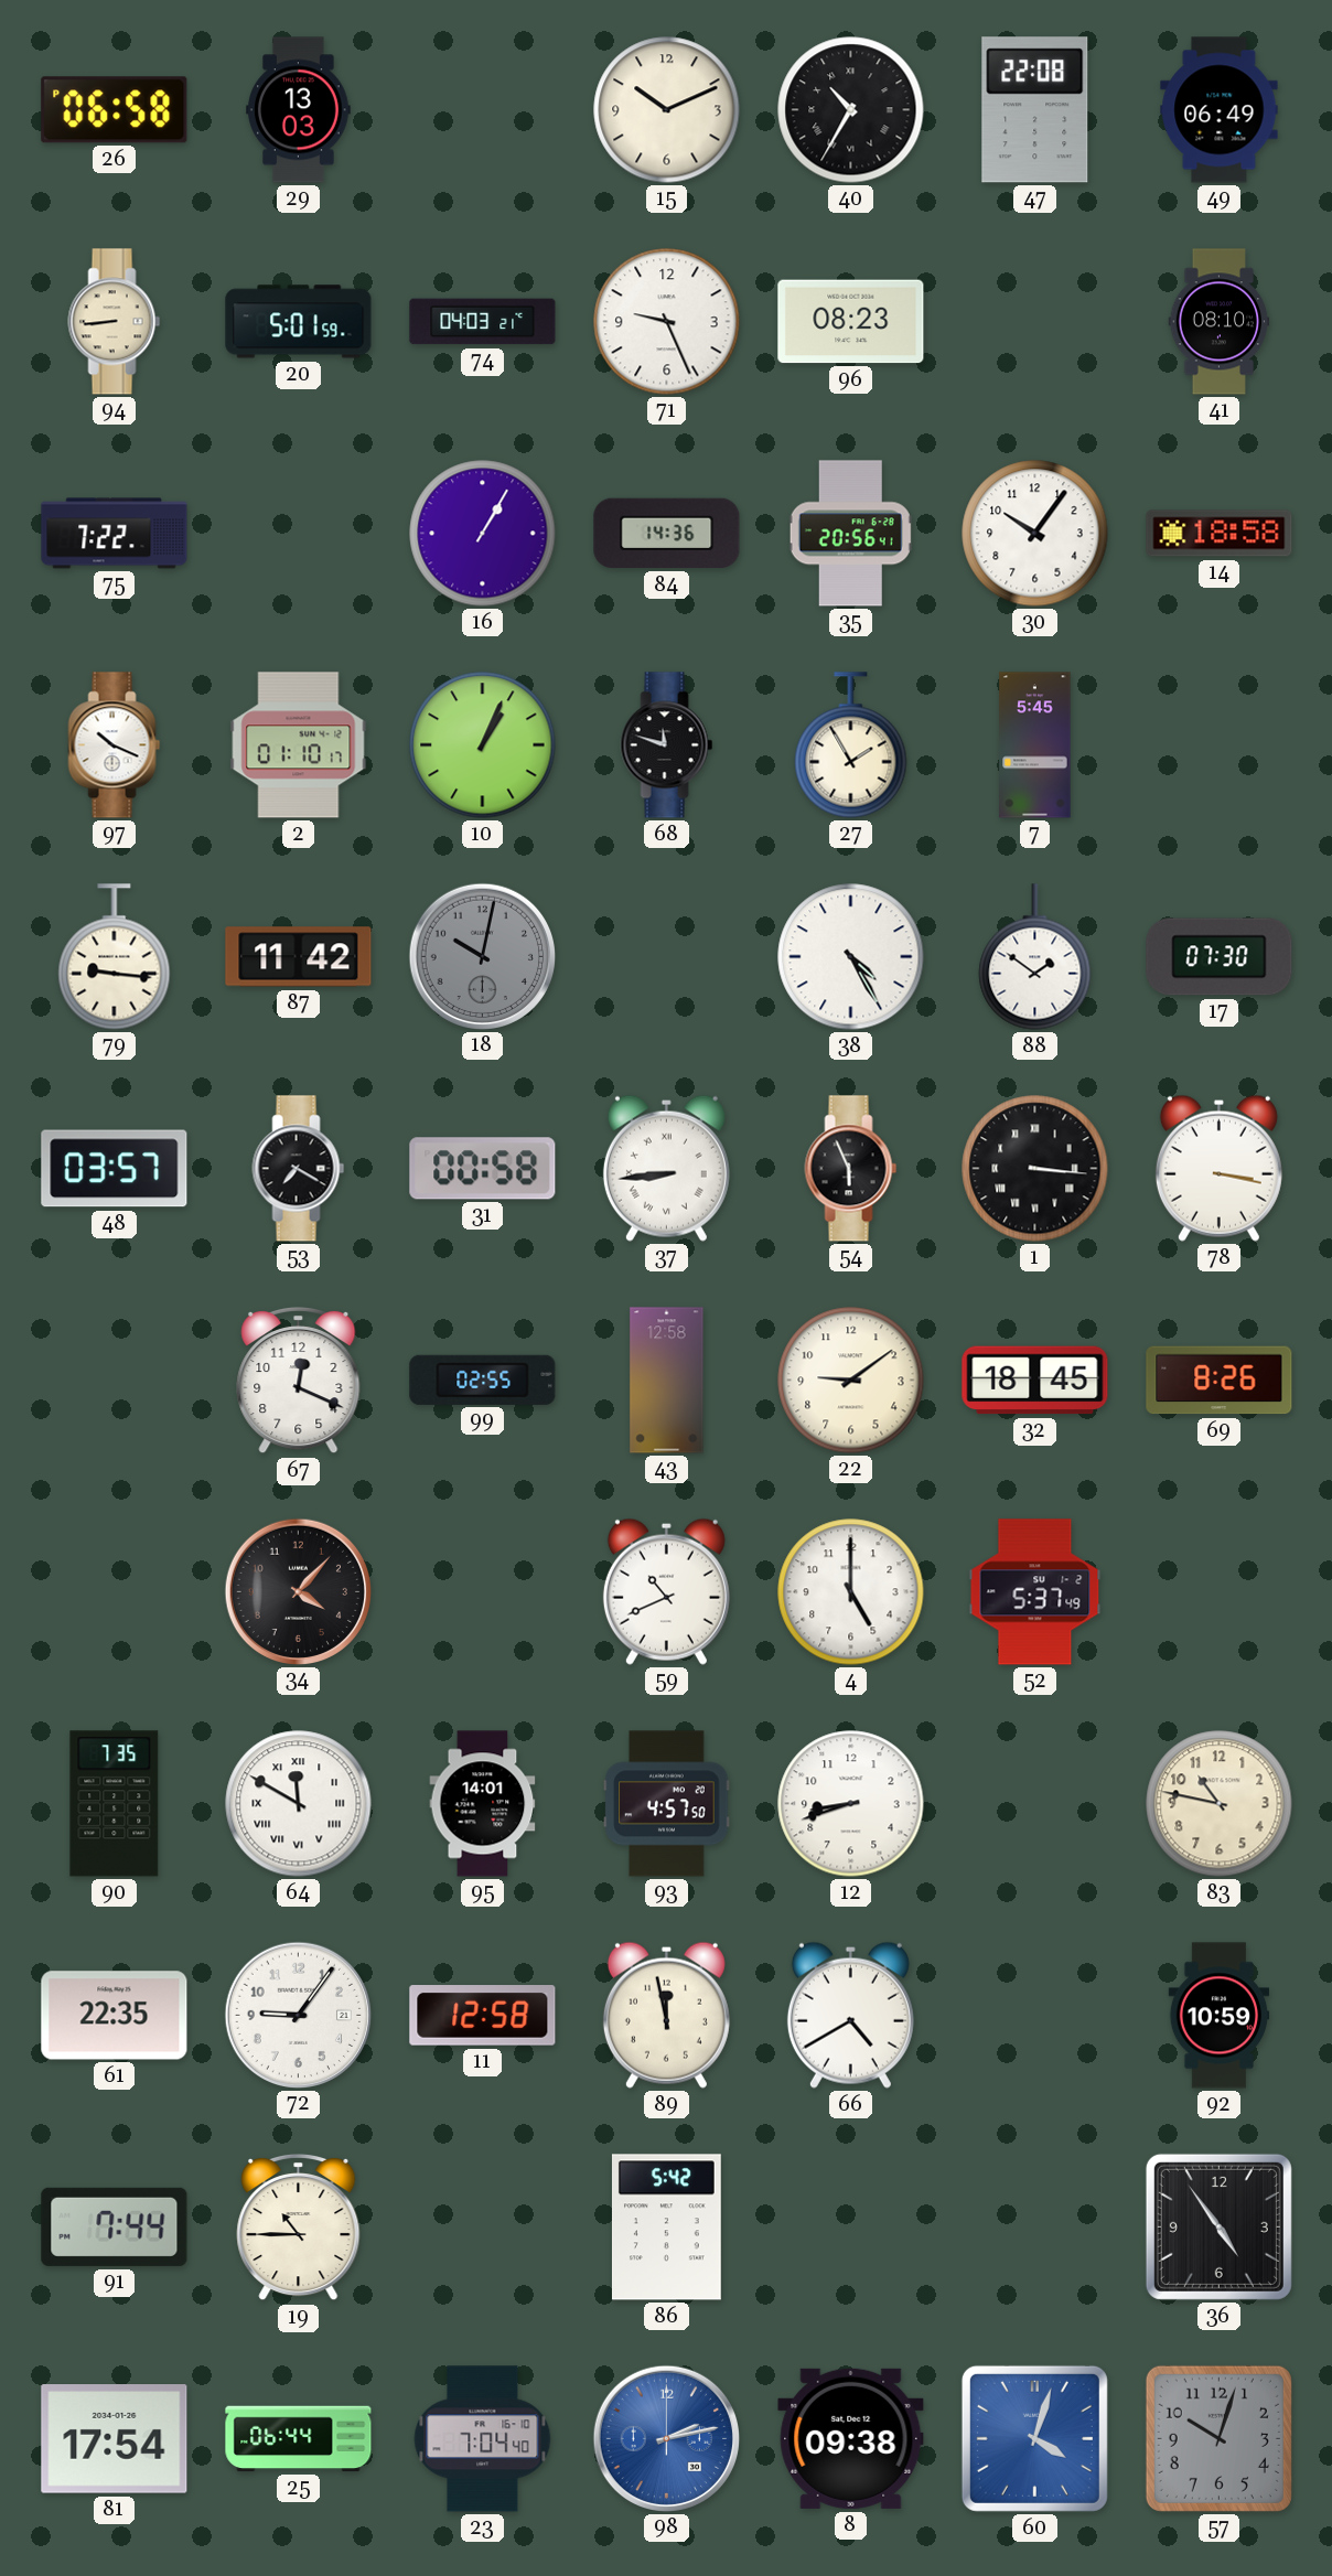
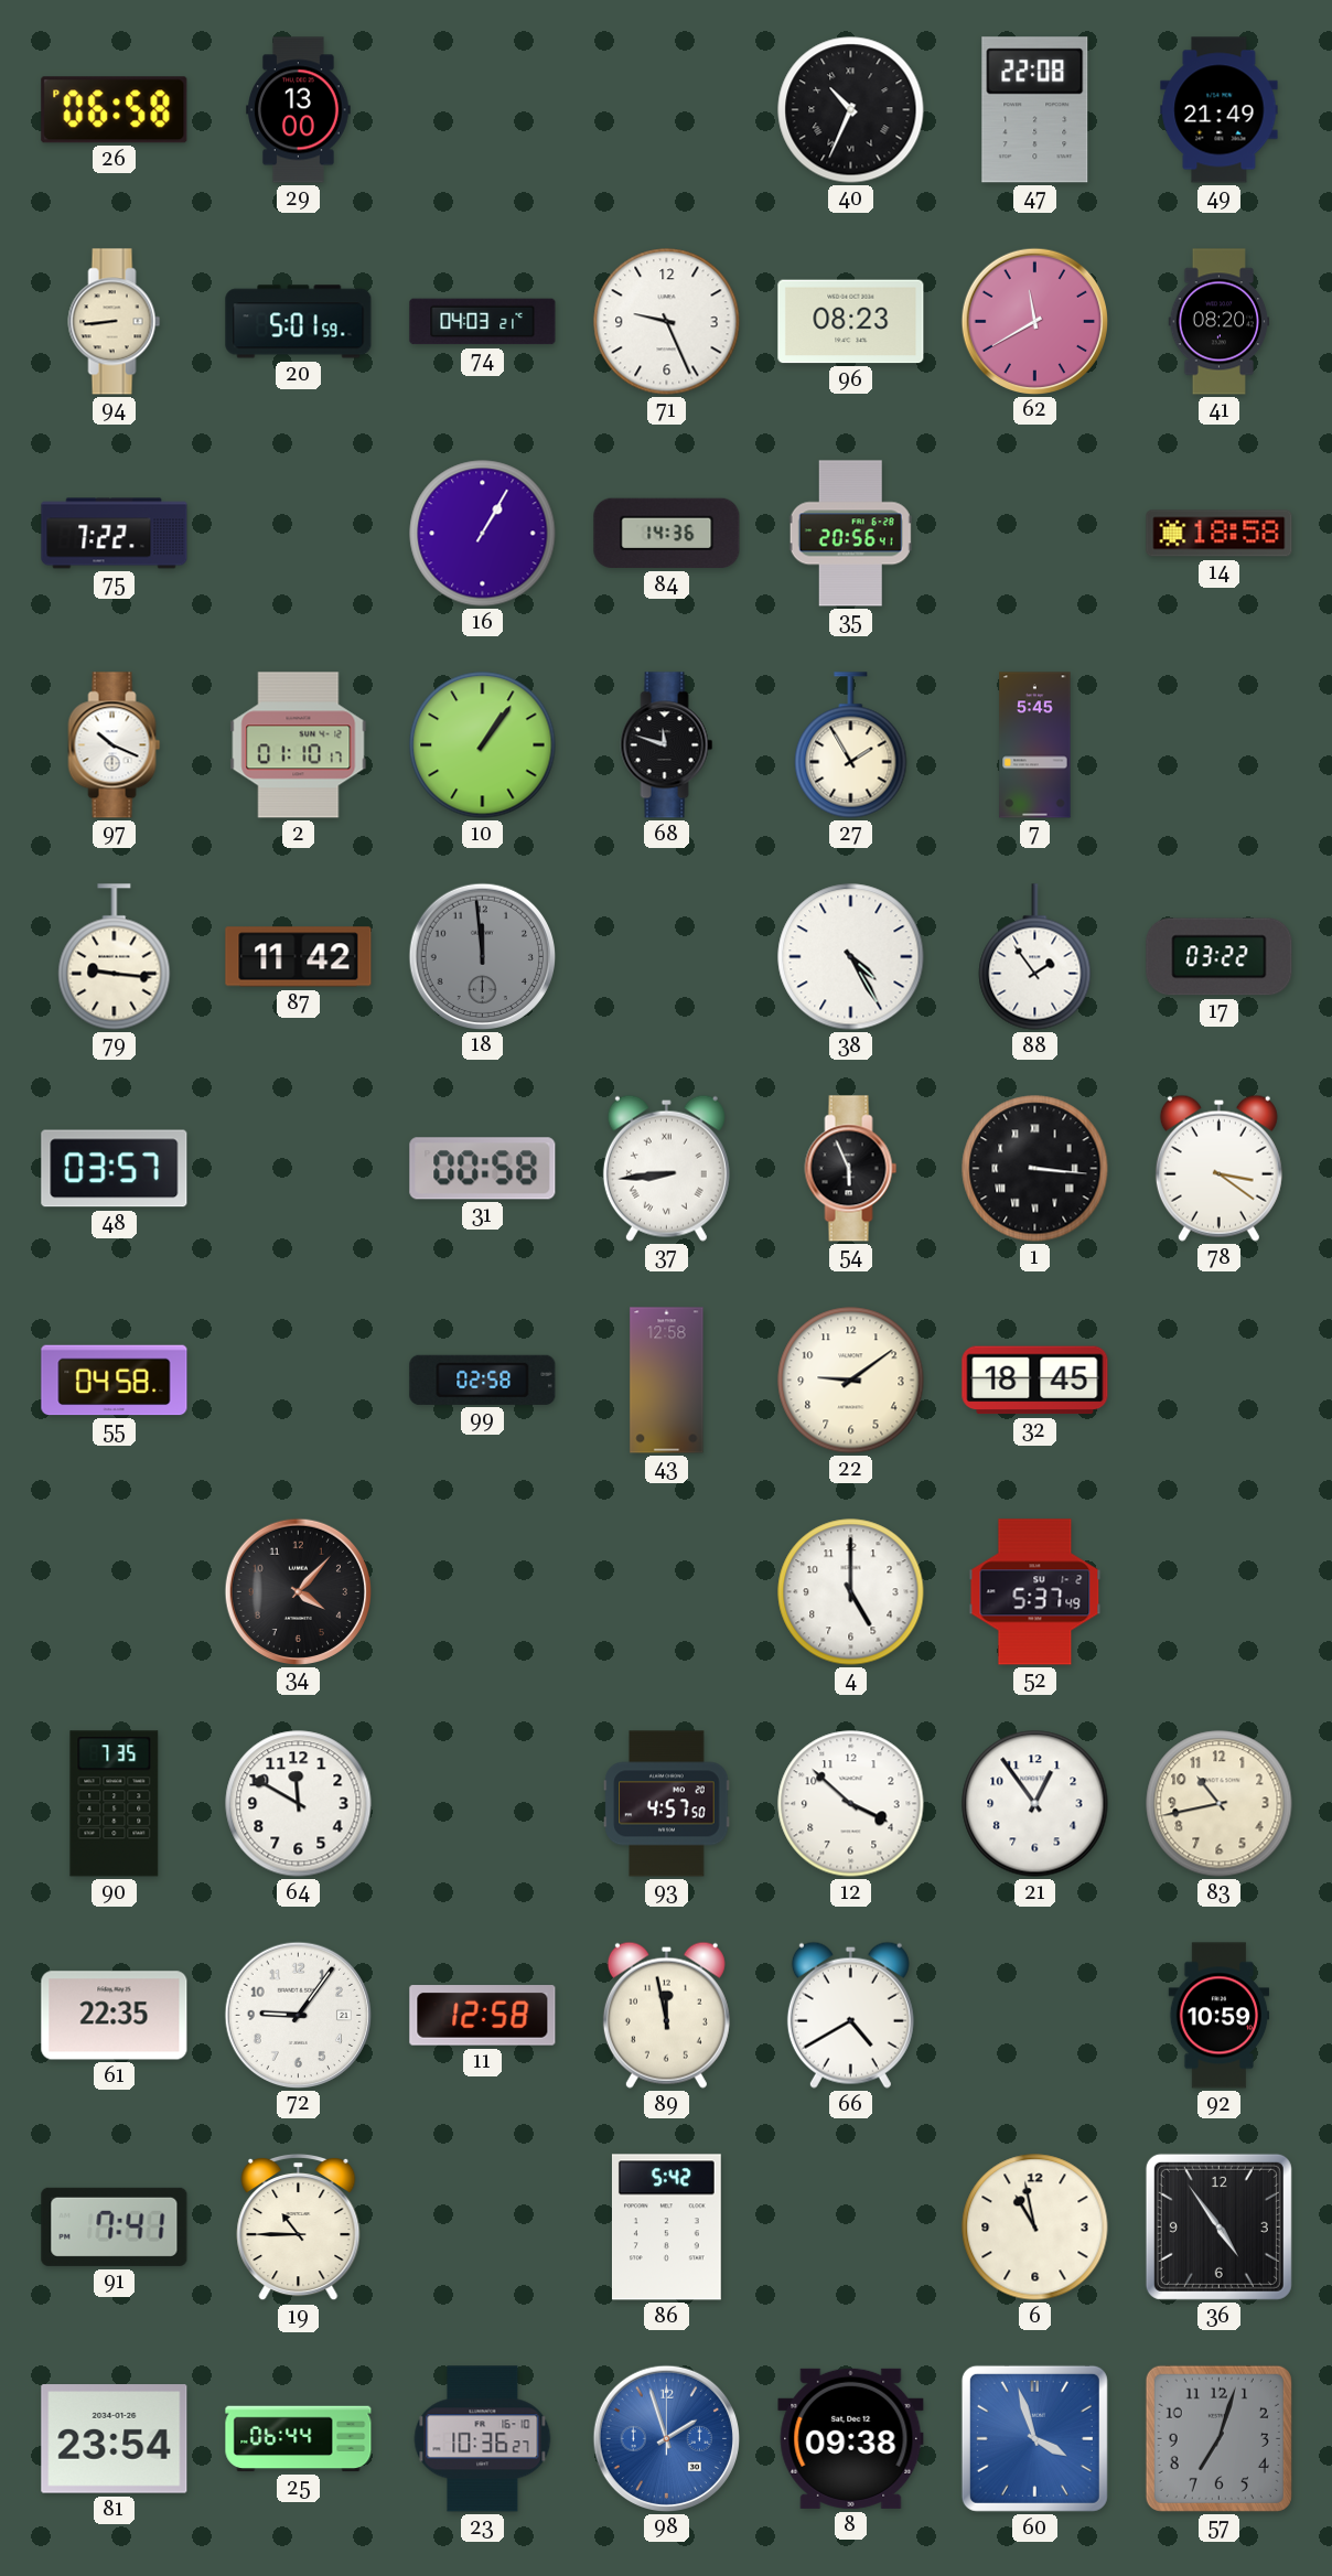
29: 13:03 -> 13:00 (299, 110)
15: 10:11 -> none (667, 110)
40: 10:35 -> 10:34 (851, 110)
49: 06:49 -> 21:49 (1220, 110)
62: none -> 11:40 (1034, 321)
41: 08:10 -> 08:20 (1220, 322)
30: 10:06 -> none (1035, 534)
10: 1:04 -> 1:06 (483, 745)
18: 10:02 -> 11:59 (482, 956)
88: 1:51 -> 1:54 (1035, 957)
17: 07:30 -> 03:22 (1220, 957)
53: 7:20 -> none (299, 1169)
78: 3:17 -> 3:21 (1218, 1168)
55: none -> 04:58 (115, 1381)
67: 12:19 -> none (299, 1381)
99: 02:55 -> 02:58 (483, 1380)
69: 8:26 -> none (1220, 1381)
59: 10:41 -> none (666, 1591)
64 numerals: Roman -> Arabic (299, 1804)
95: 14:01 -> none (483, 1804)
12: 8:42 -> 3:52 (851, 1804)
21: none -> 12:54 (1035, 1804)
83: 10:47 -> 10:43 (1220, 1804)
91: 7:44 -> 7:41 (115, 2226)
6: none -> 10:58 (1035, 2228)
81: 17:54 -> 23:54 (115, 2439)
23: 7:04 -> 10:36 (483, 2439)
98: 2:13 -> 1:57 (666, 2438)
60: 4:03 -> 3:57 (1034, 2438)
57: 10:03 -> 7:03 (1218, 2438)
